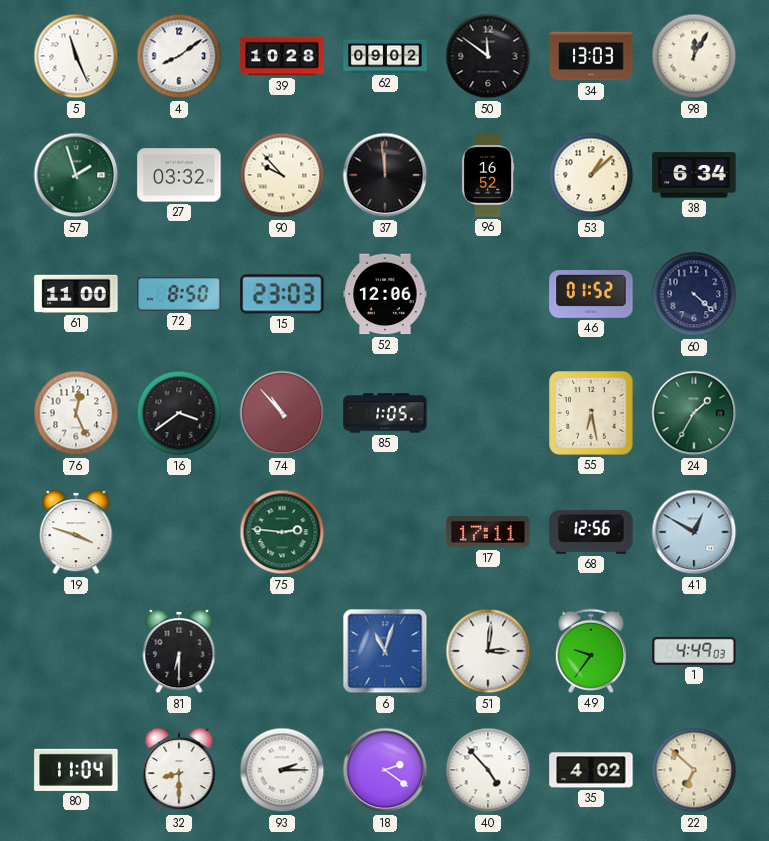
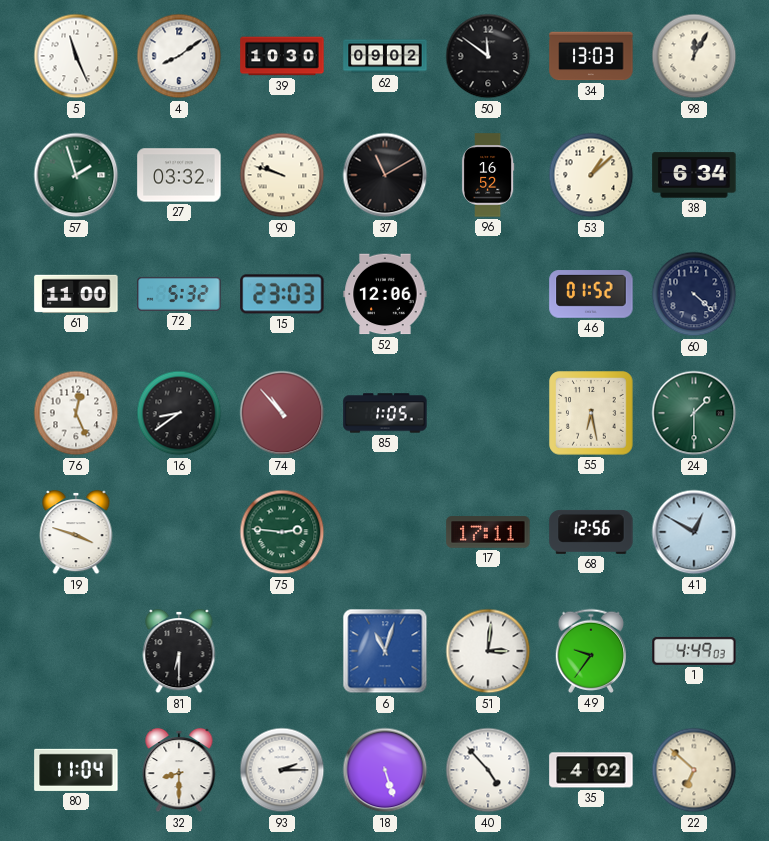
39: 10:28 -> 10:30 (282, 56)
90: 9:53 -> 9:48 (282, 175)
37: 11:59 -> 11:10 (385, 175)
72: 8:50 -> 5:32 (179, 294)
16: 3:39 -> 8:39 (179, 413)
24: 1:35 -> 1:30 (694, 413)
18: 2:21 -> 5:27 (385, 770)
